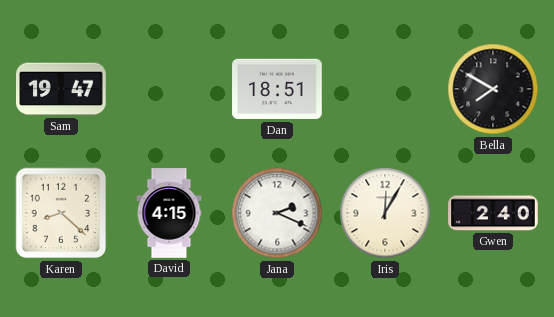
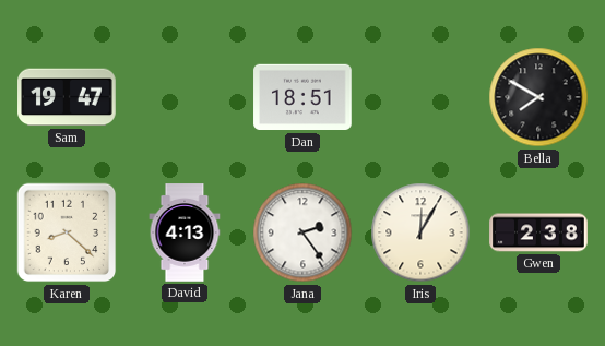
David: 4:15 -> 4:13 (185, 232)
Jana: 2:19 -> 2:24 (302, 232)
Gwen: 2:40 -> 2:38 (538, 232)
